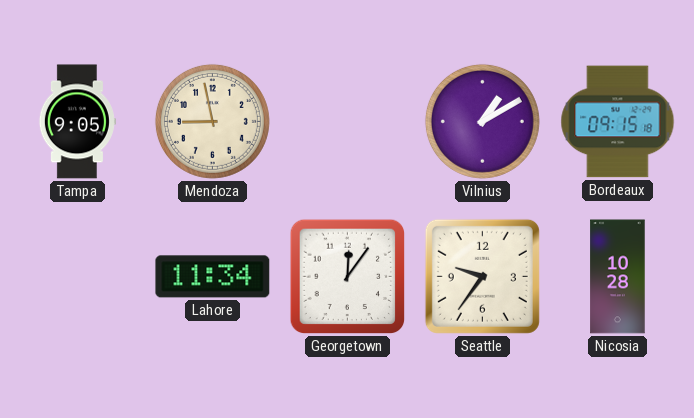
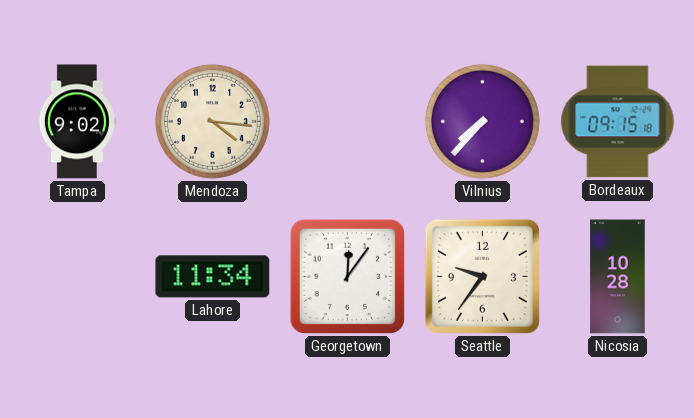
Tampa: 9:05 -> 9:02 (77, 122)
Mendoza: 8:58 -> 4:16 (212, 121)
Vilnius: 1:10 -> 7:37 (482, 121)
